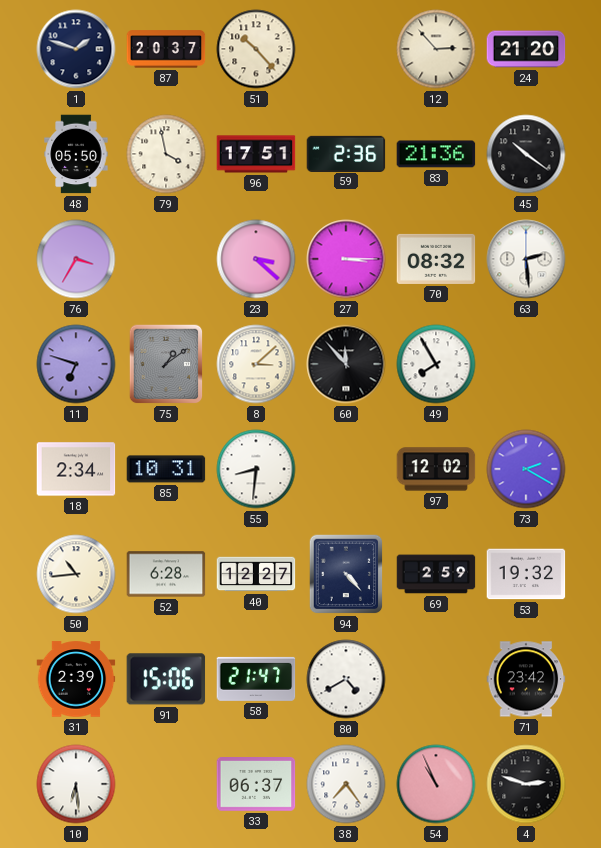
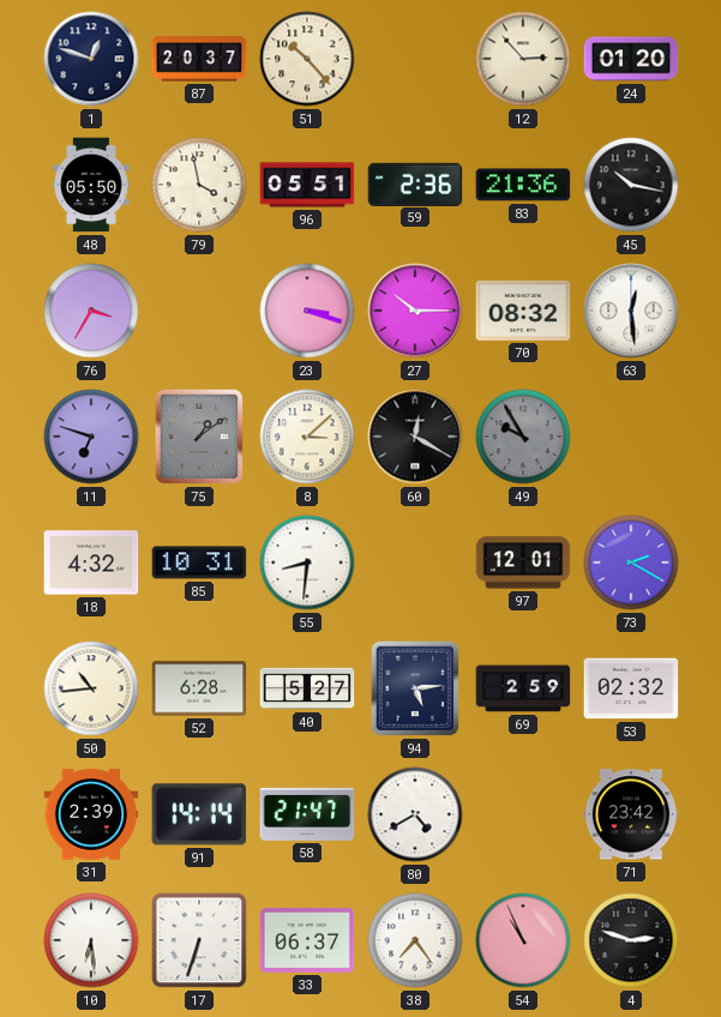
1: 1:48 -> 12:48 (91, 59)
24: 21:20 -> 01:20 (631, 59)
96: 17:51 -> 05:51 (307, 185)
45: 10:21 -> 10:17 (631, 185)
23: 3:22 -> 3:18 (307, 311)
27: 3:15 -> 10:15 (415, 311)
63: 2:29 -> 12:29 (631, 311)
60: 11:53 -> 12:20 (415, 437)
49: 7:55 -> 9:55 (523, 437)
49 dial: white -> grey (523, 437)
18: 2:34 -> 4:32 (91, 562)
97: 12:02 -> 12:01 (523, 562)
40: 12:27 -> 5:27 (307, 688)
94: 4:23 -> 5:14 (415, 688)
53: 19:32 -> 02:32 (631, 688)
91: 15:06 -> 14:14 (199, 814)
17: none -> 6:33 (199, 940)
